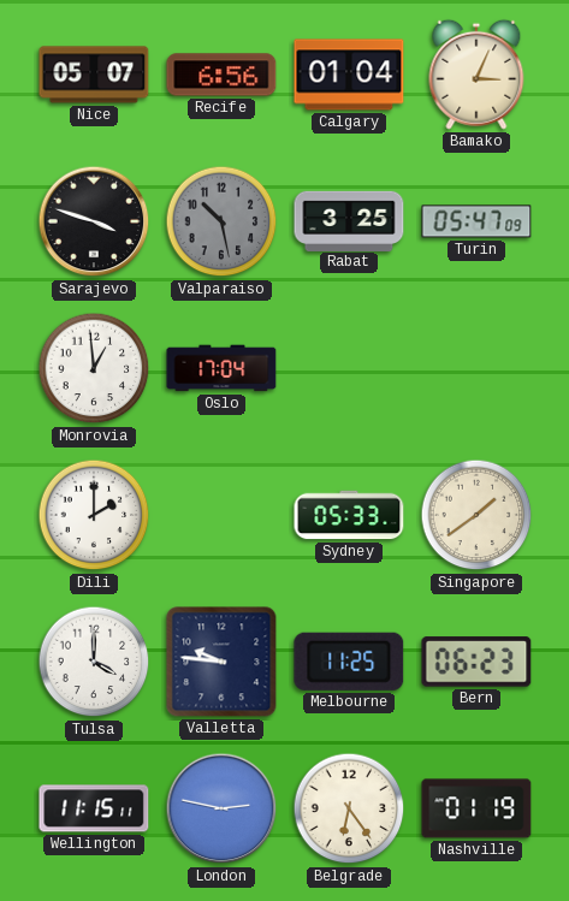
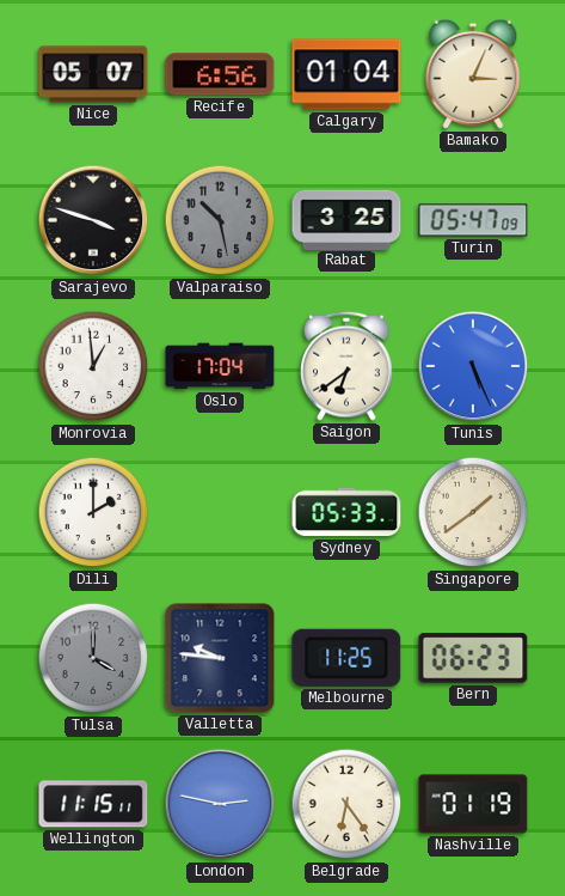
Saigon: none -> 6:39 (348, 366)
Tunis: none -> 5:26 (473, 366)
Tulsa dial: white -> grey (93, 658)
